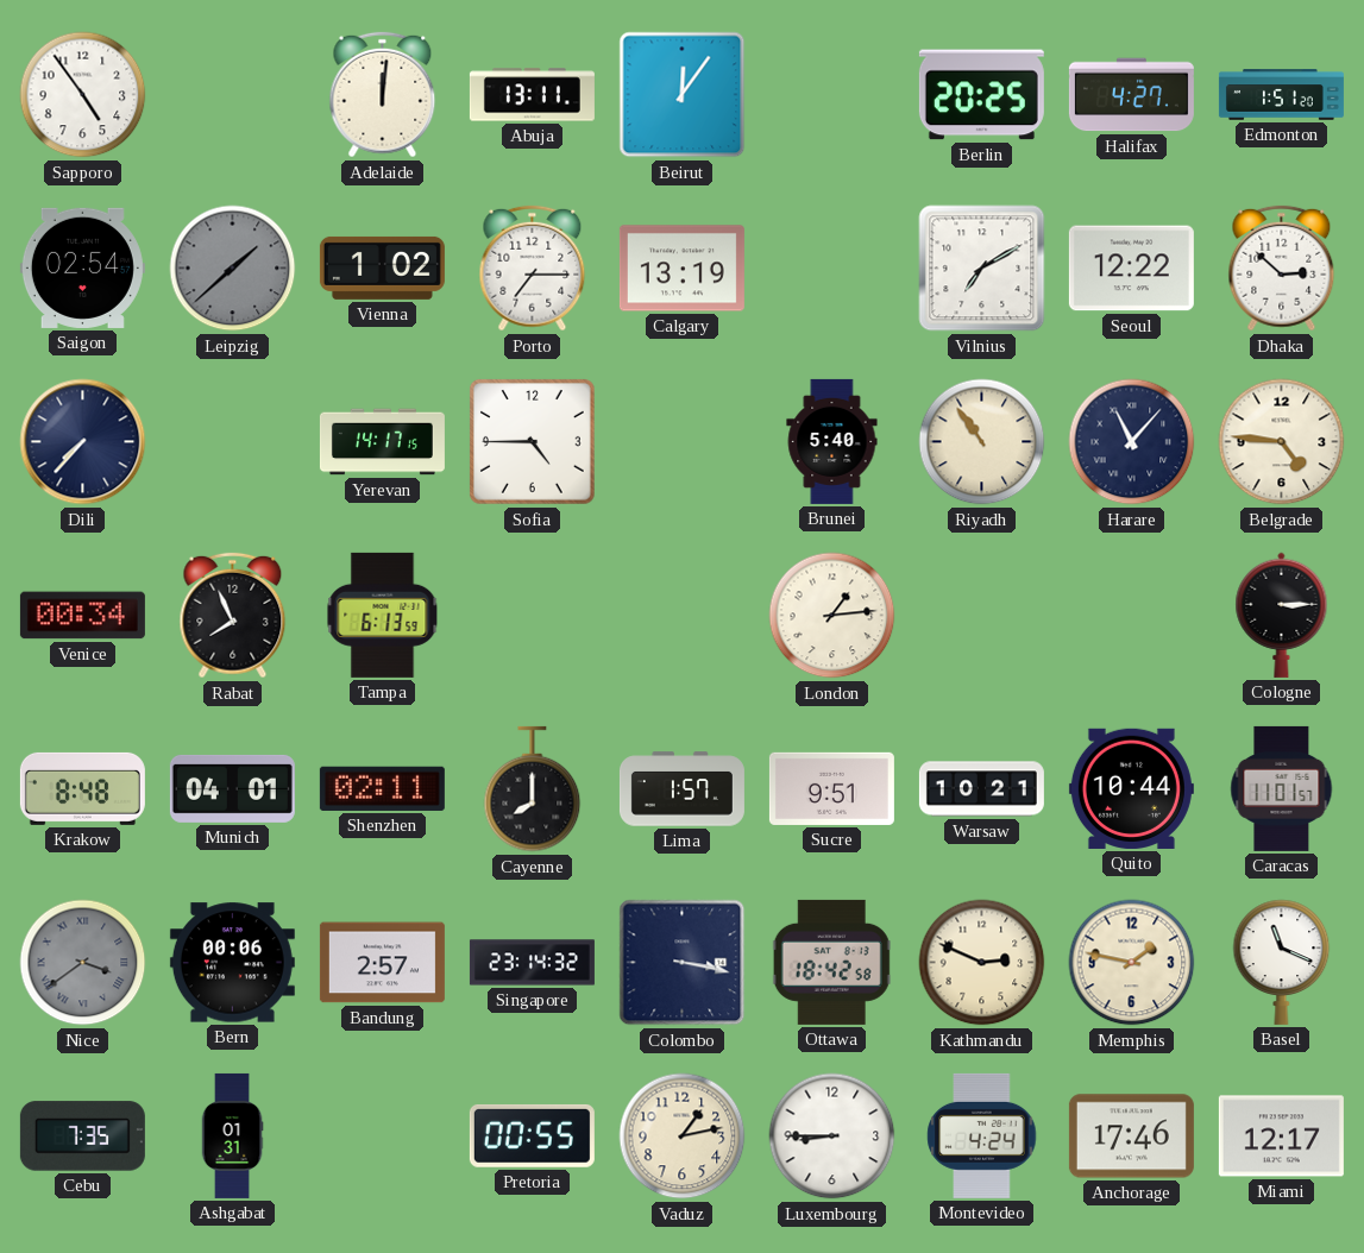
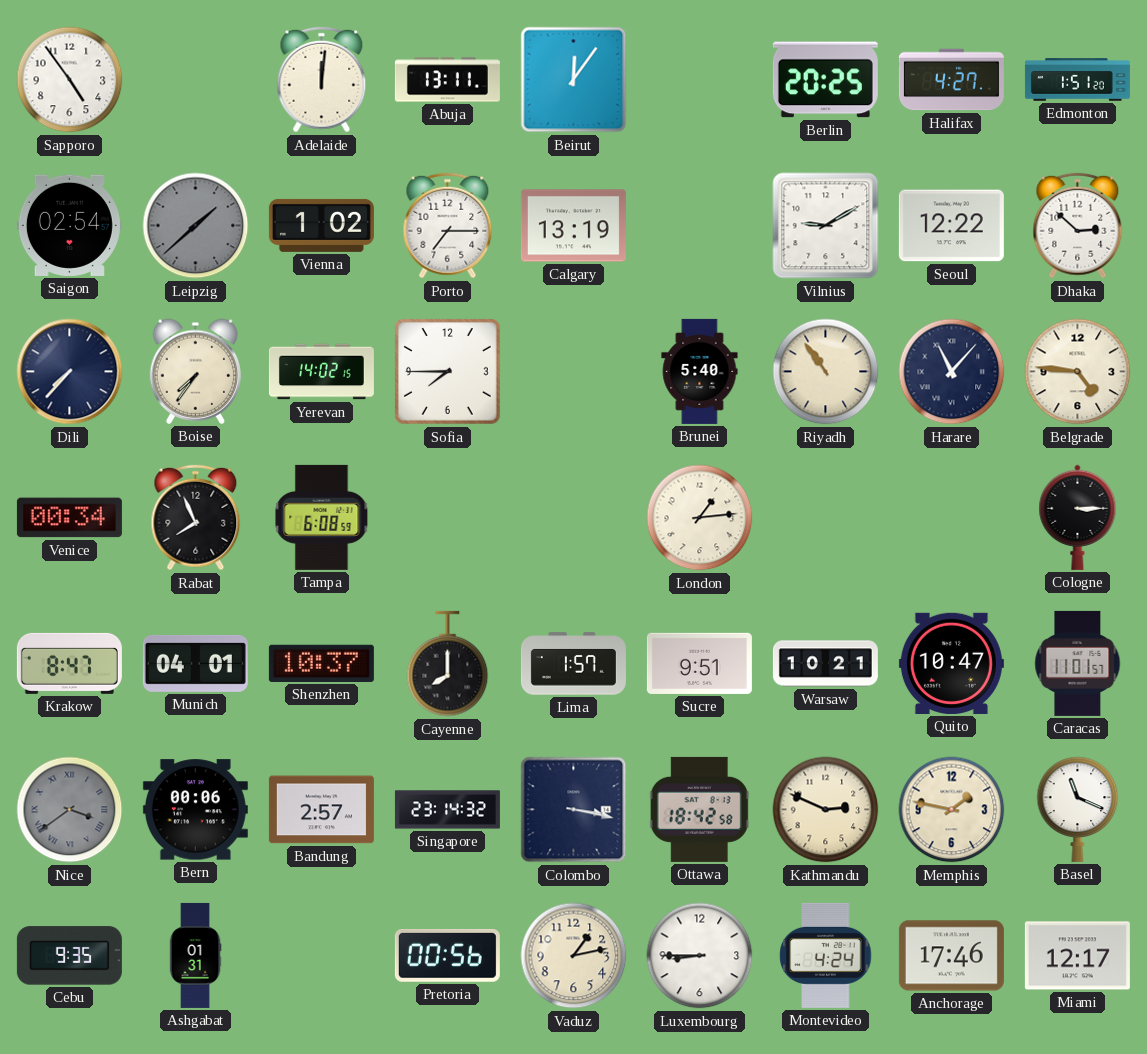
Vilnius: 7:10 -> 9:10 (826, 226)
Boise: none -> 7:36 (196, 371)
Yerevan: 14:17 -> 14:02 (321, 372)
Sofia: 4:45 -> 7:45 (447, 371)
Tampa: 6:13 -> 6:08 (322, 517)
Krakow: 8:48 -> 8:47 (69, 663)
Shenzhen: 02:11 -> 10:37 (321, 663)
Quito: 10:44 -> 10:47 (951, 663)
Cebu: 7:35 -> 9:35 (69, 956)
Pretoria: 00:55 -> 00:56 (447, 955)
